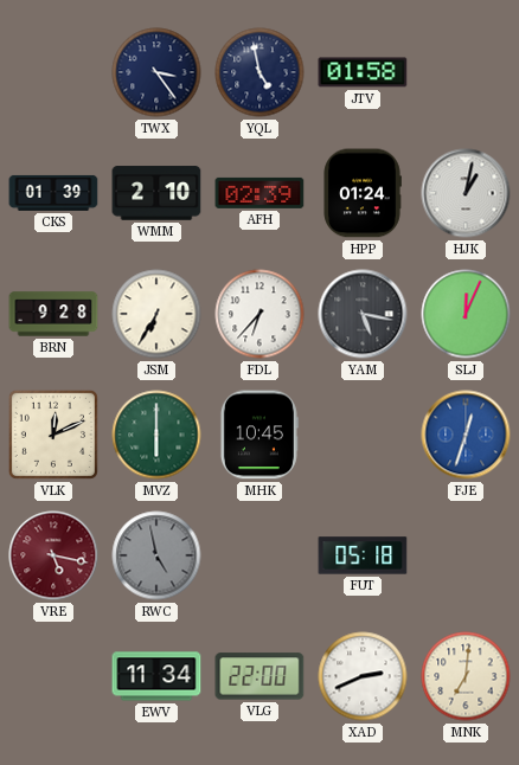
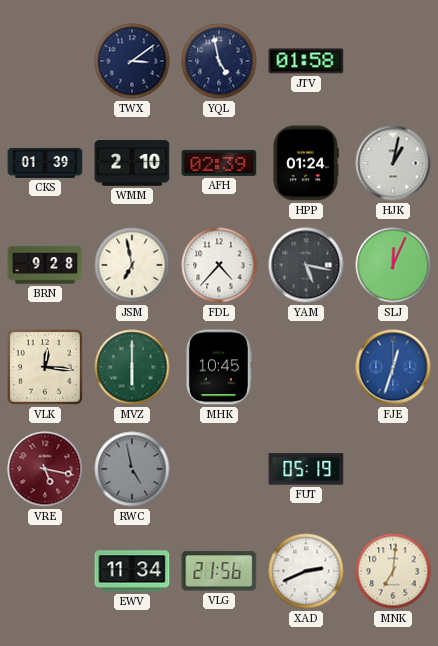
TWX: 3:24 -> 3:09 (132, 61)
JSM: 6:35 -> 6:58 (132, 265)
FDL: 6:37 -> 4:37 (219, 265)
VLK: 12:11 -> 12:16 (45, 367)
FUT: 05:18 -> 05:19 (306, 469)
VLG: 22:00 -> 21:56 (219, 571)
